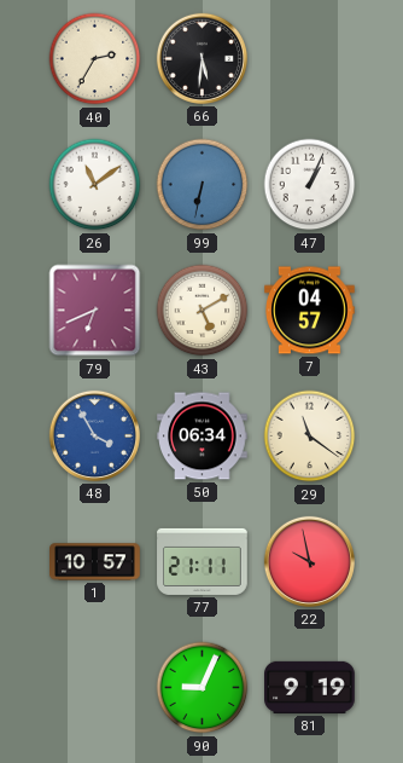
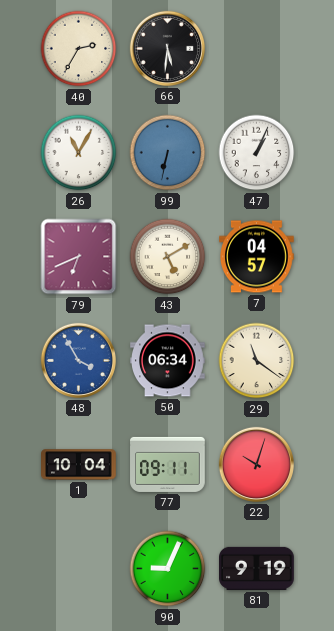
26: 11:09 -> 11:05 (79, 153)
1: 10:57 -> 10:04 (79, 465)
77: 21:11 -> 09:11 (168, 464)
22: 9:58 -> 10:03 (256, 464)
